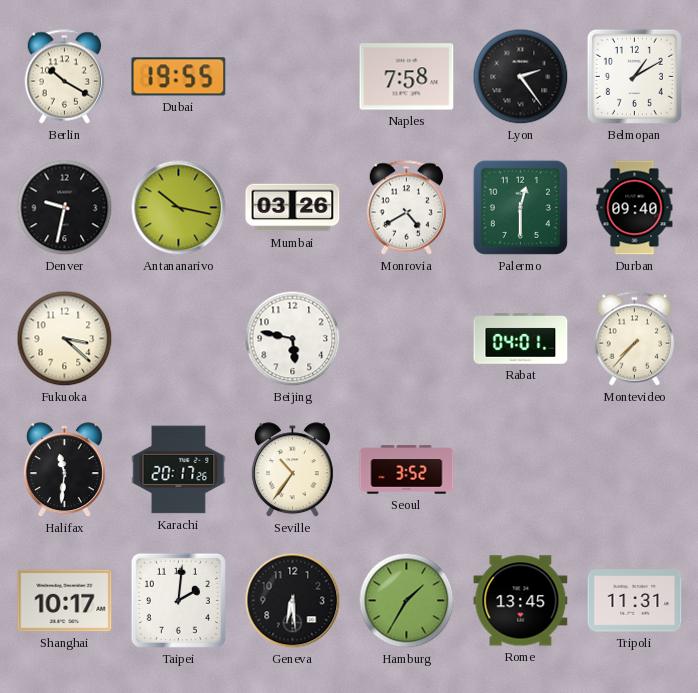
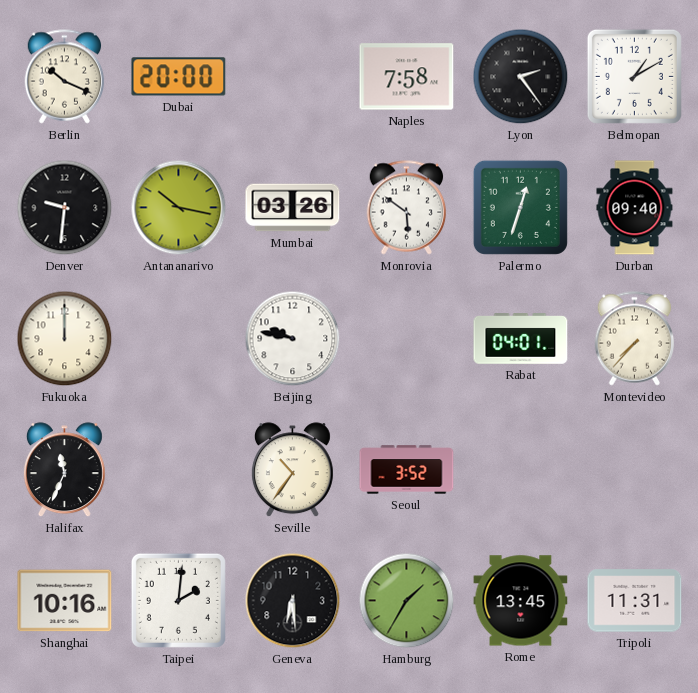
Berlin: 10:20 -> 10:19 (65, 77)
Dubai: 19:55 -> 20:00 (179, 77)
Denver: 9:32 -> 9:31 (65, 208)
Monrovia: 4:40 -> 5:51 (407, 208)
Palermo: 12:30 -> 12:33 (520, 207)
Fukuoka: 3:22 -> 12:00 (65, 339)
Beijing: 5:47 -> 9:47 (293, 339)
Halifax: 11:31 -> 11:34 (64, 470)
Karachi: 20:17 -> none (179, 470)
Shanghai: 10:17 -> 10:16 (65, 601)
